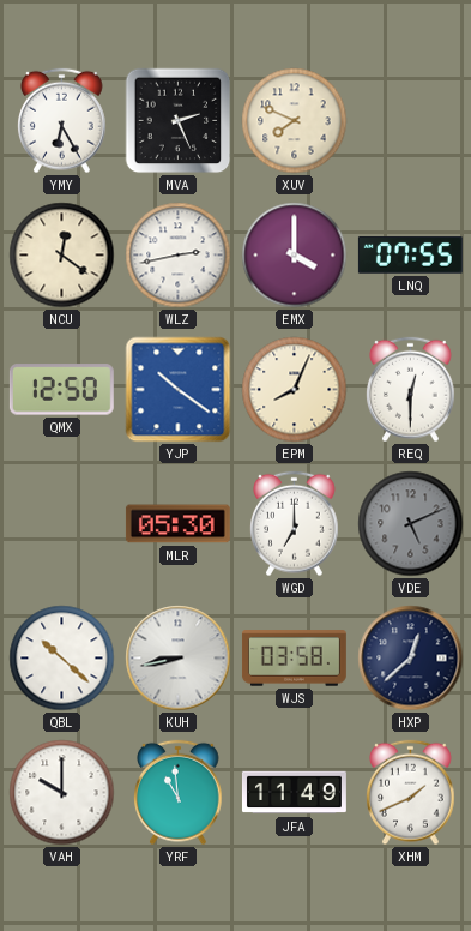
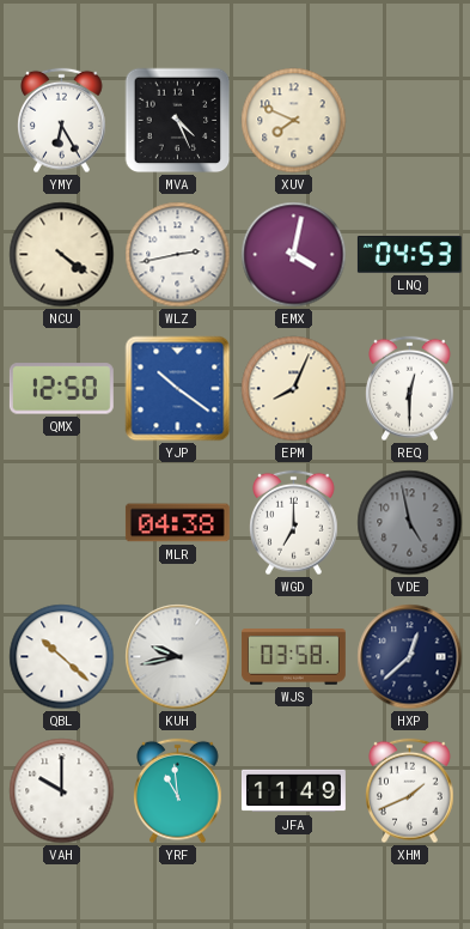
MVA: 2:26 -> 4:26 (178, 121)
NCU: 12:21 -> 4:21 (62, 255)
EMX: 4:00 -> 4:02 (294, 255)
LNQ: 07:55 -> 04:53 (409, 255)
MLR: 05:30 -> 04:38 (177, 523)
VDE: 5:11 -> 4:58 (410, 523)
KUH: 8:43 -> 9:43 (178, 657)
